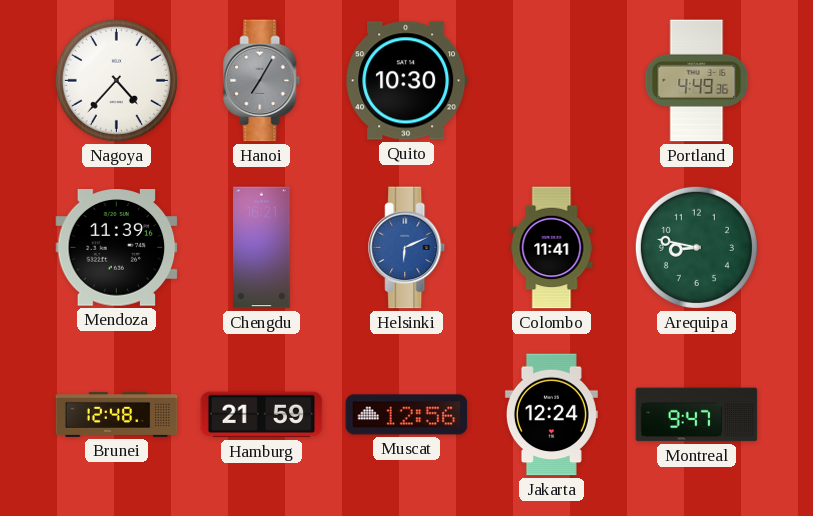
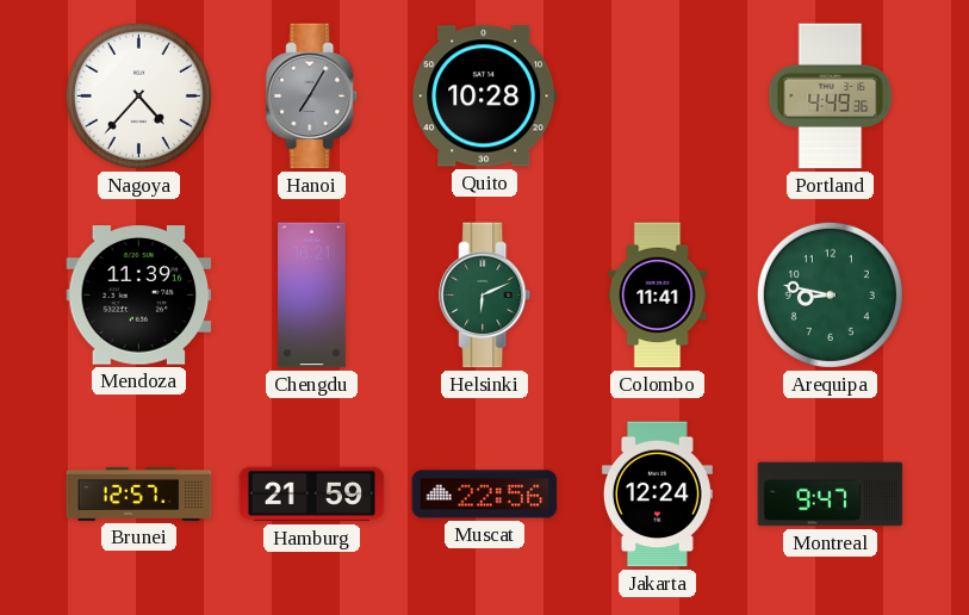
Quito: 10:30 -> 10:28 (485, 97)
Helsinki dial: blue -> green (485, 296)
Brunei: 12:48 -> 12:57 (139, 493)
Muscat: 12:56 -> 22:56 (485, 495)
